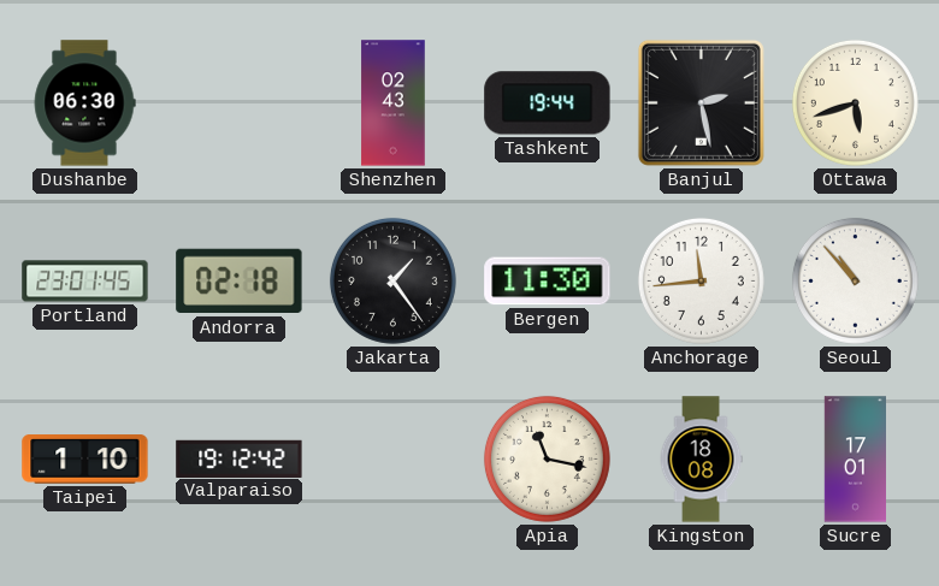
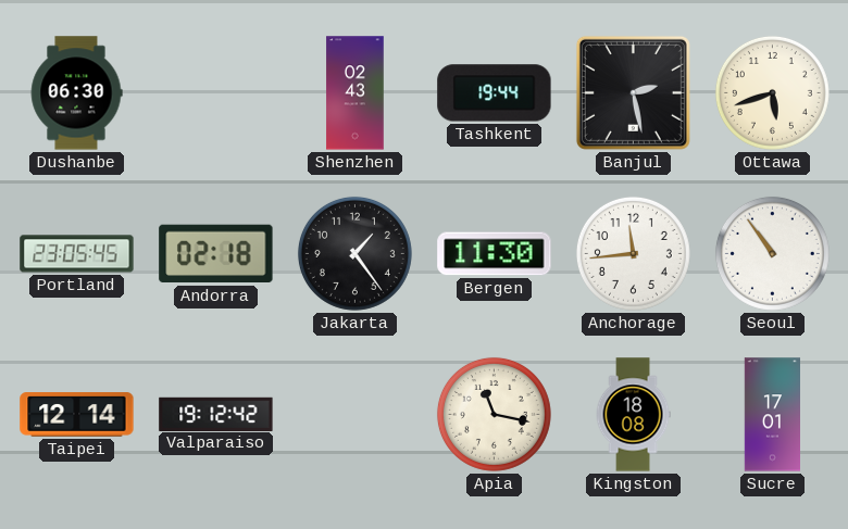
Portland: 23:01 -> 23:05 (77, 254)
Seoul: 10:53 -> 10:54 (772, 253)
Taipei: 1:10 -> 12:14 (77, 415)
